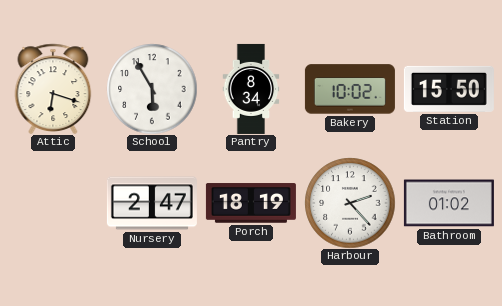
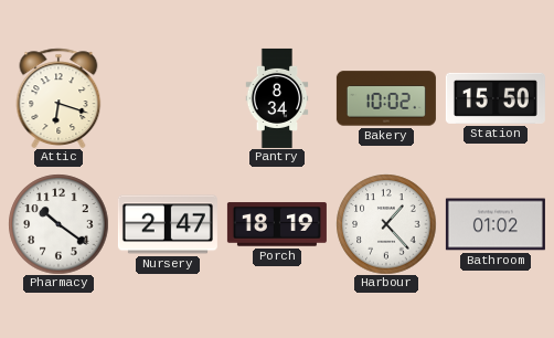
School: 5:55 -> none (152, 89)
Pharmacy: none -> 10:21 (58, 224)
Harbour: 2:23 -> 1:23 (386, 224)
